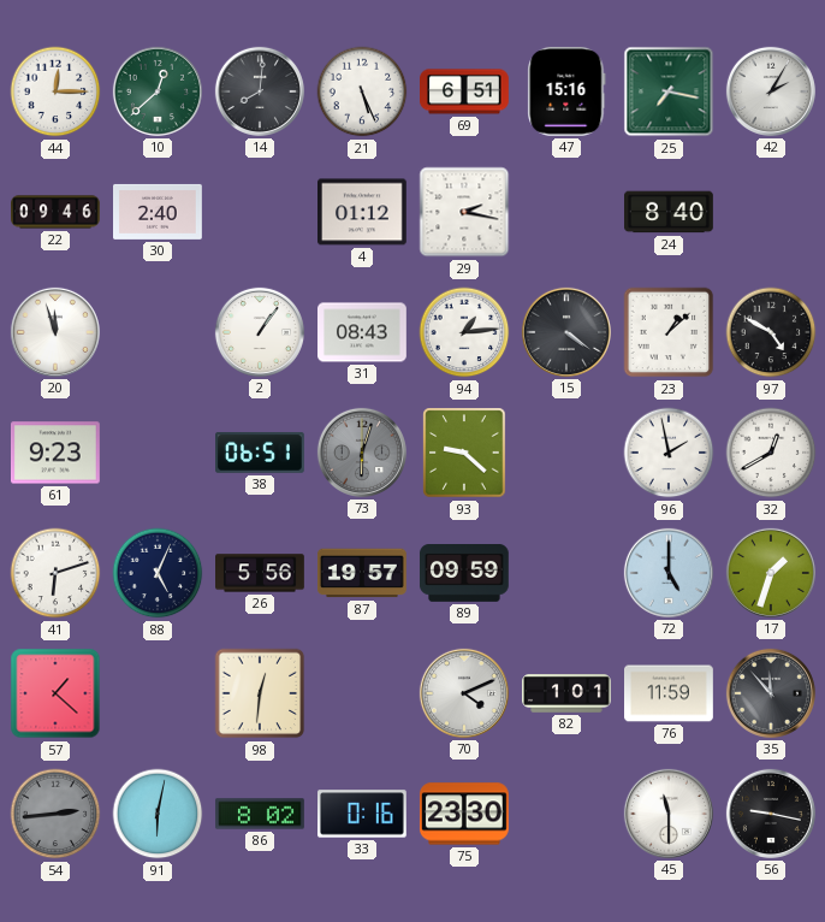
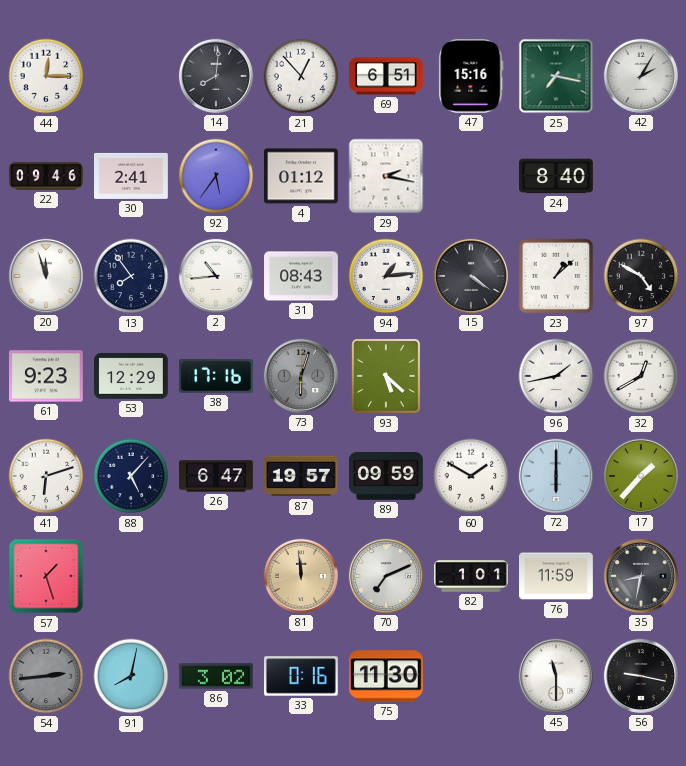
10: 12:38 -> none (158, 91)
21: 5:26 -> 12:53 (301, 76)
30: 2:40 -> 2:41 (132, 176)
92: none -> 5:36 (216, 176)
13: none -> 7:54 (131, 276)
2: 1:06 -> 10:44 (216, 276)
53: none -> 12:29 (132, 377)
38: 06:51 -> 17:16 (217, 377)
93: 9:22 -> 5:22 (386, 376)
96: 1:58 -> 1:43 (556, 376)
88: 5:04 -> 5:07 (131, 476)
26: 5:56 -> 6:47 (216, 476)
60: none -> 1:50 (471, 476)
72: 5:00 -> 6:00 (556, 476)
17: 1:33 -> 1:37 (641, 476)
57: 1:22 -> 1:27 (46, 576)
98: 12:31 -> none (260, 693)
81: none -> 11:59 (301, 576)
70: 4:11 -> 7:11 (386, 576)
35: 11:53 -> 8:32 (641, 576)
91: 6:02 -> 8:02 (131, 676)
86: 8:02 -> 3:02 (217, 676)
75: 23:30 -> 11:30 (386, 676)
